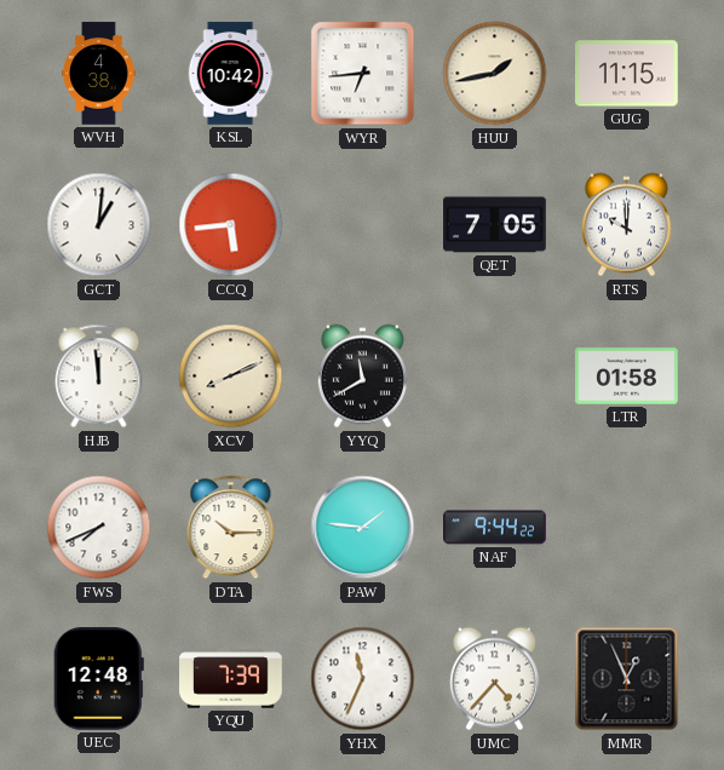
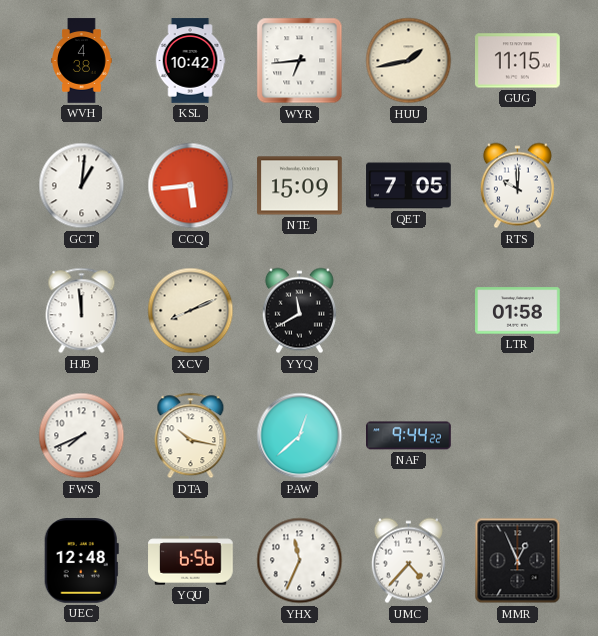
NTE: none -> 15:09 (300, 186)
DTA: 10:15 -> 10:17 (191, 436)
PAW: 1:46 -> 12:38 (300, 436)
YQU: 7:39 -> 6:56 (191, 561)
